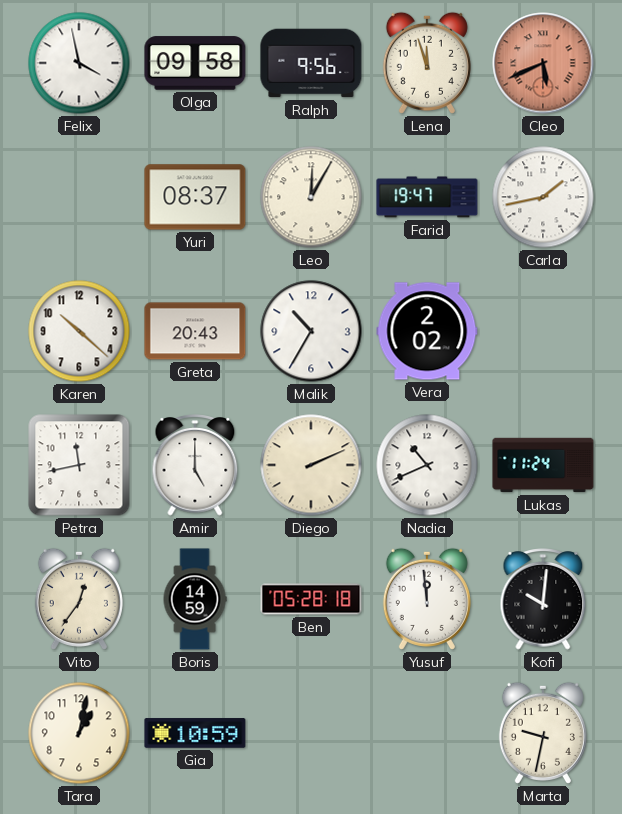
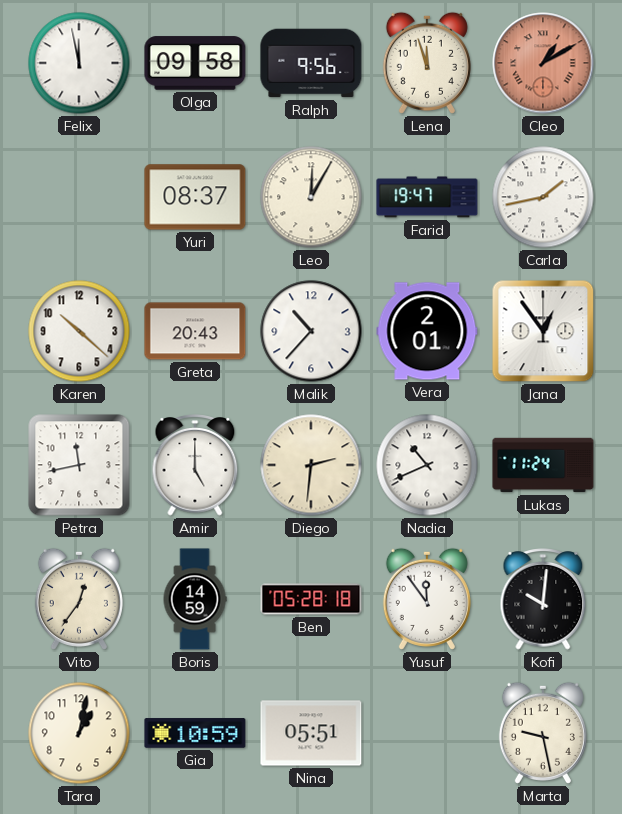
Felix: 3:58 -> 11:58 (79, 63)
Cleo: 5:41 -> 1:10 (543, 63)
Malik: 10:35 -> 10:37 (311, 331)
Vera: 2:02 -> 2:01 (427, 331)
Jana: none -> 12:54 (543, 331)
Diego: 2:11 -> 2:31 (311, 465)
Yusuf: 11:59 -> 11:54 (427, 599)
Nina: none -> 05:51 (311, 733)
Marta: 9:32 -> 9:28 (543, 733)
